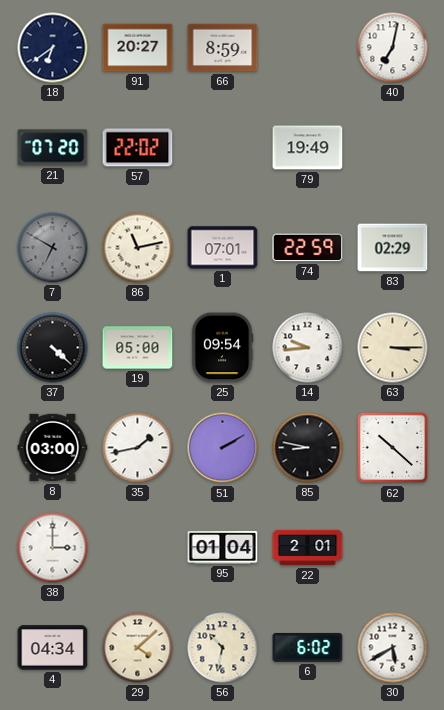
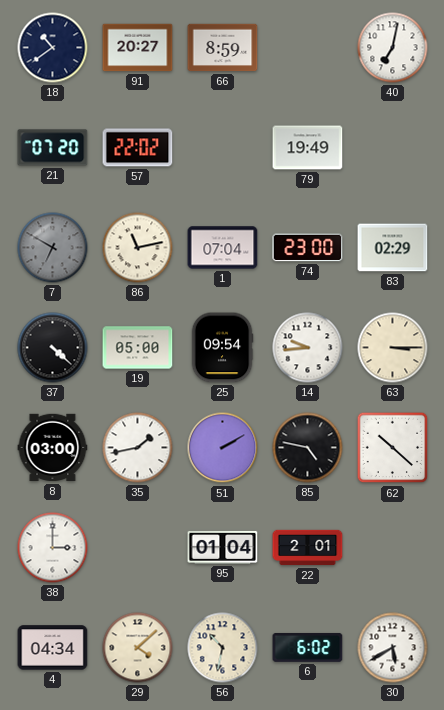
18: 6:39 -> 10:39 (53, 48)
1: 07:01 -> 07:04 (223, 248)
74: 22:59 -> 23:00 (308, 248)
85: 8:47 -> 4:47 (308, 448)
